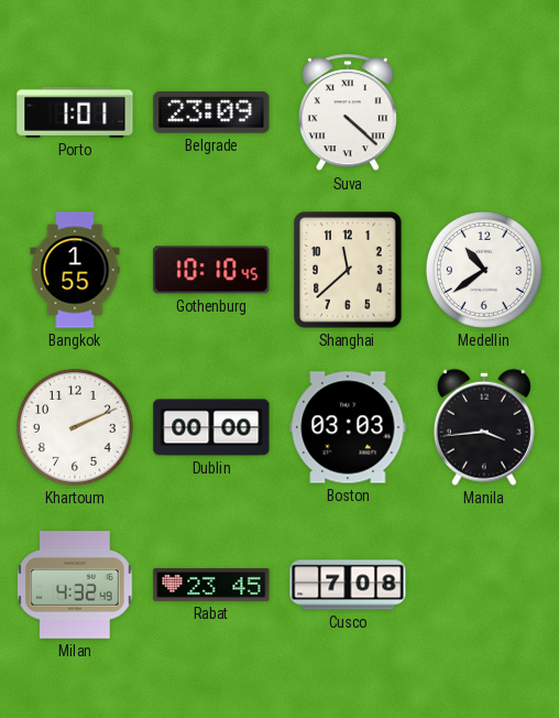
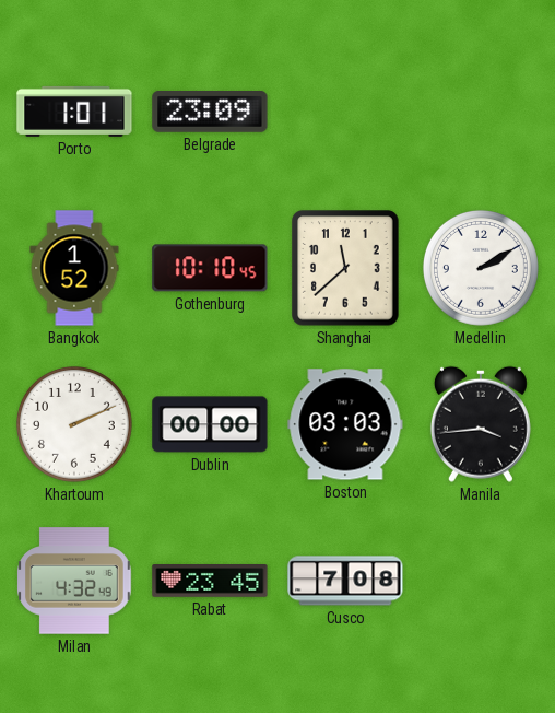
Suva: 4:22 -> none (348, 113)
Bangkok: 1:55 -> 1:52 (74, 268)
Medellin: 10:39 -> 2:10 (481, 268)
